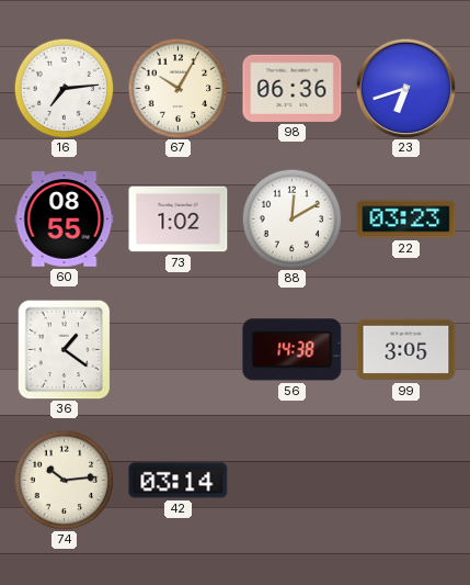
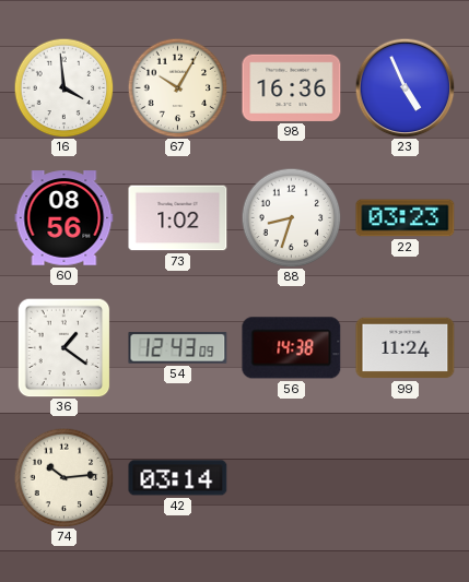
16: 7:14 -> 3:59 (63, 87)
98: 06:36 -> 16:36 (292, 87)
23: 6:42 -> 4:56 (404, 87)
60: 08:55 -> 08:56 (65, 218)
88: 12:10 -> 8:33 (291, 217)
54: none -> 12:43 (178, 348)
99: 3:05 -> 11:24 (406, 348)
